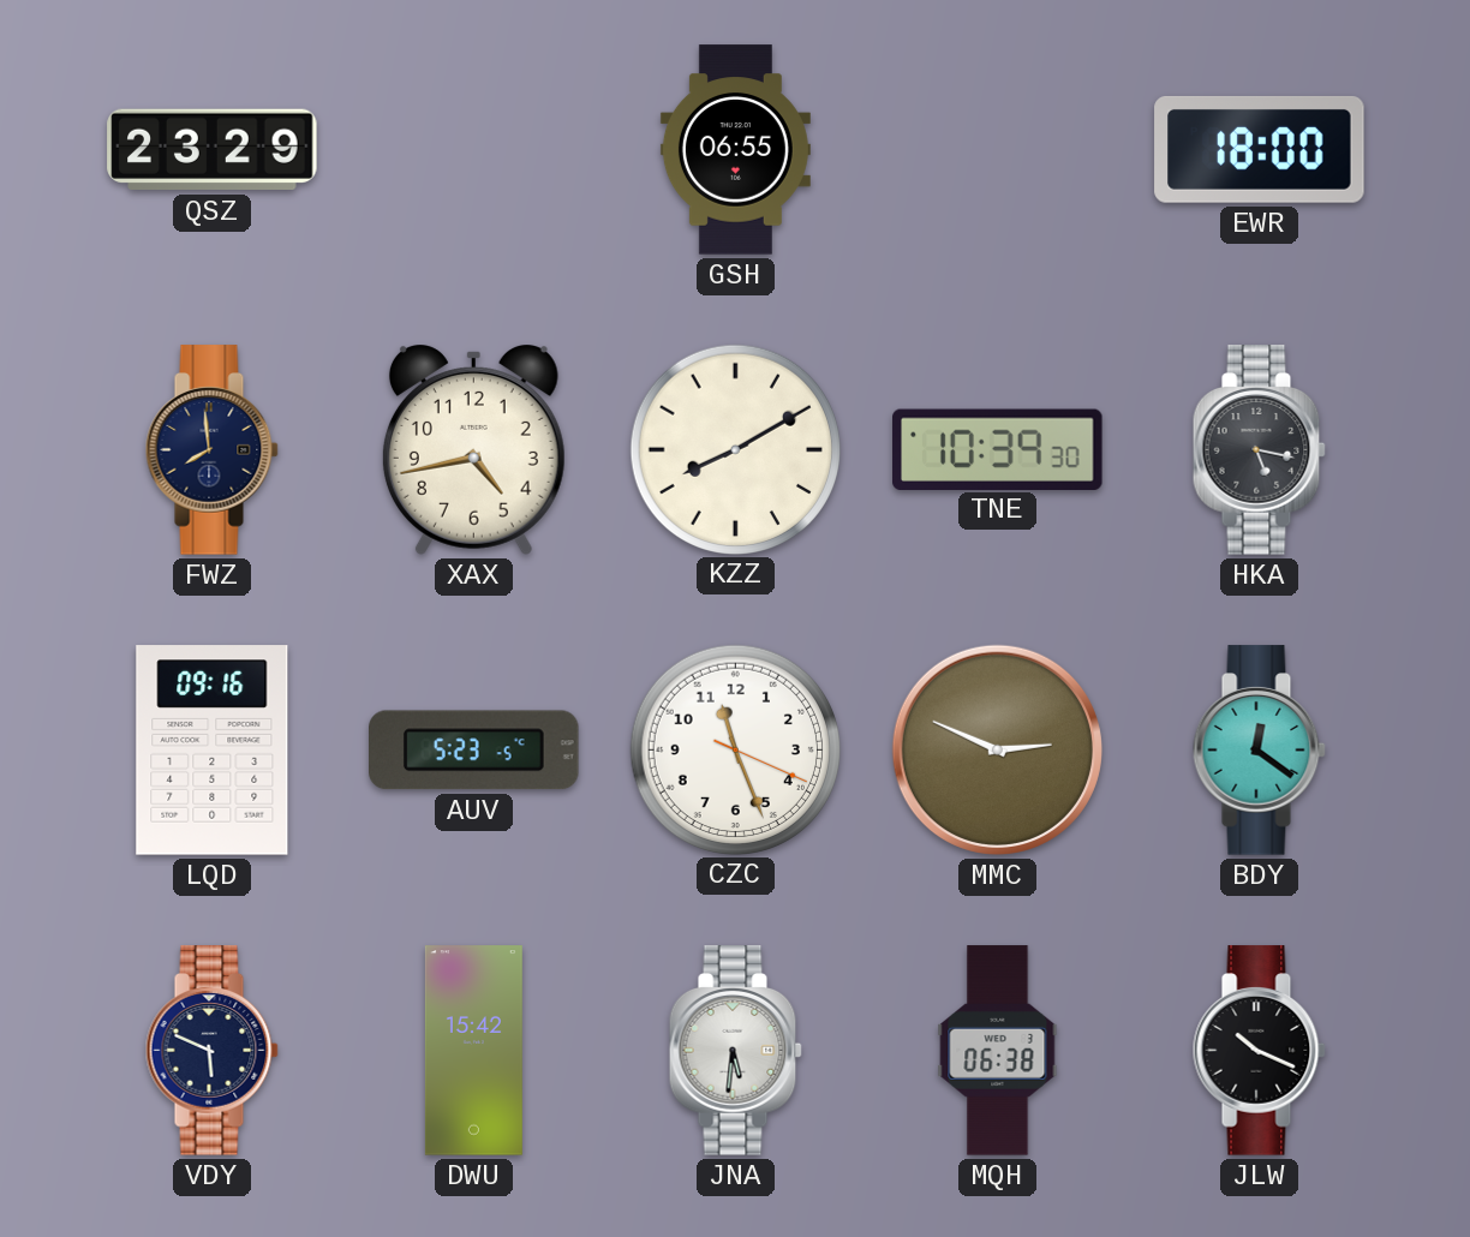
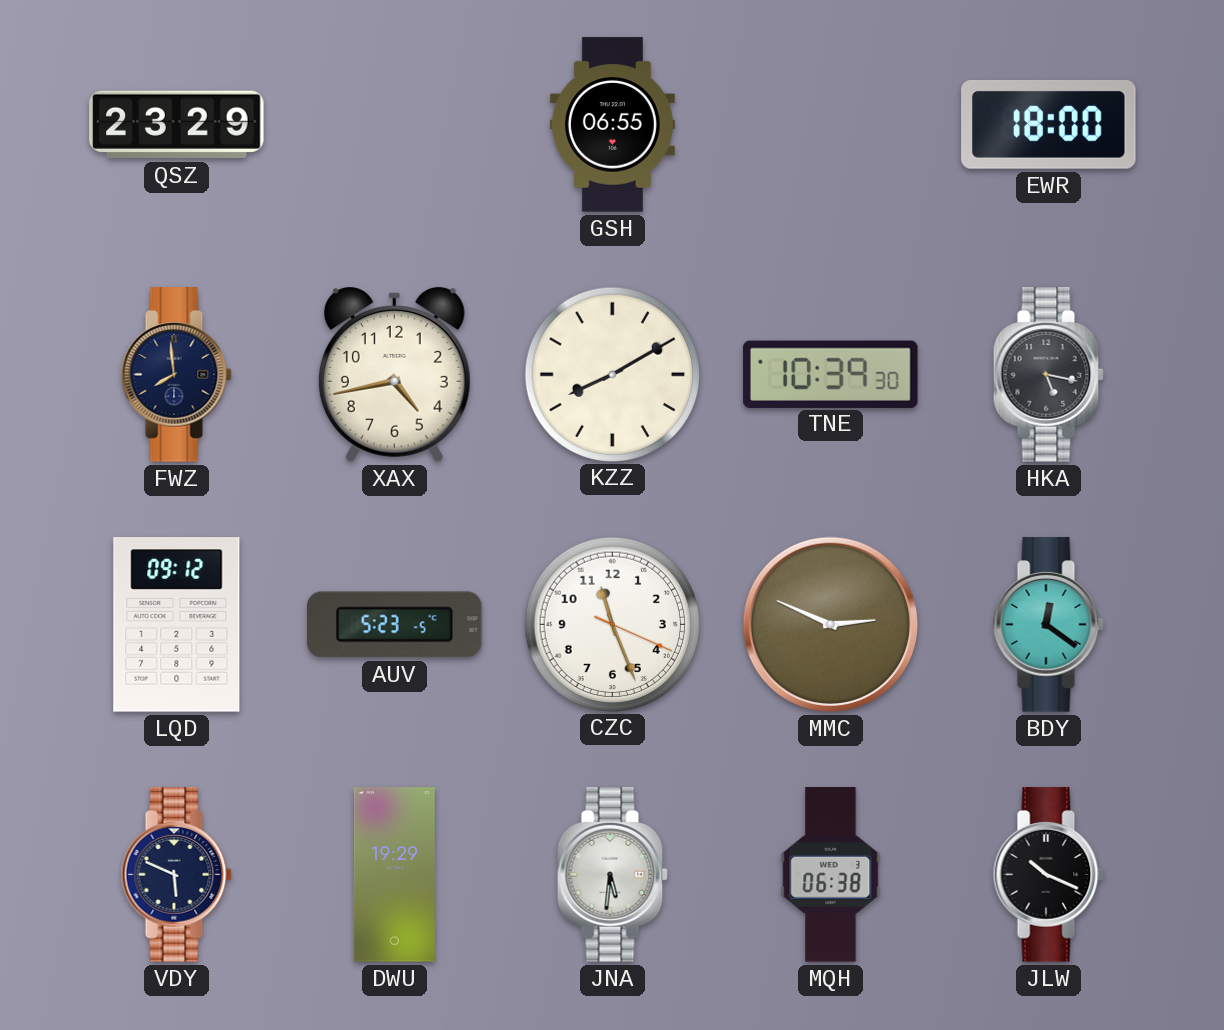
LQD: 09:16 -> 09:12 (177, 625)
DWU: 15:42 -> 19:29 (394, 875)
